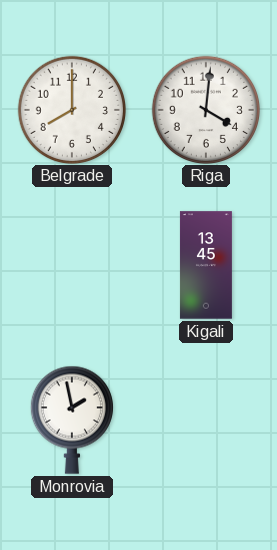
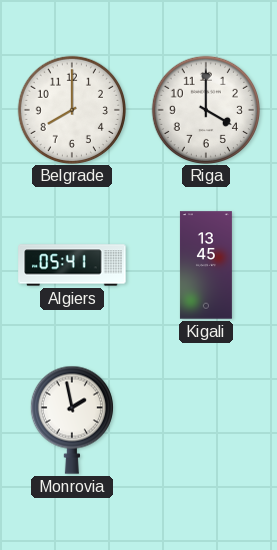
Riga: 4:01 -> 4:00 (205, 109)
Algiers: none -> 05:41 (72, 265)
